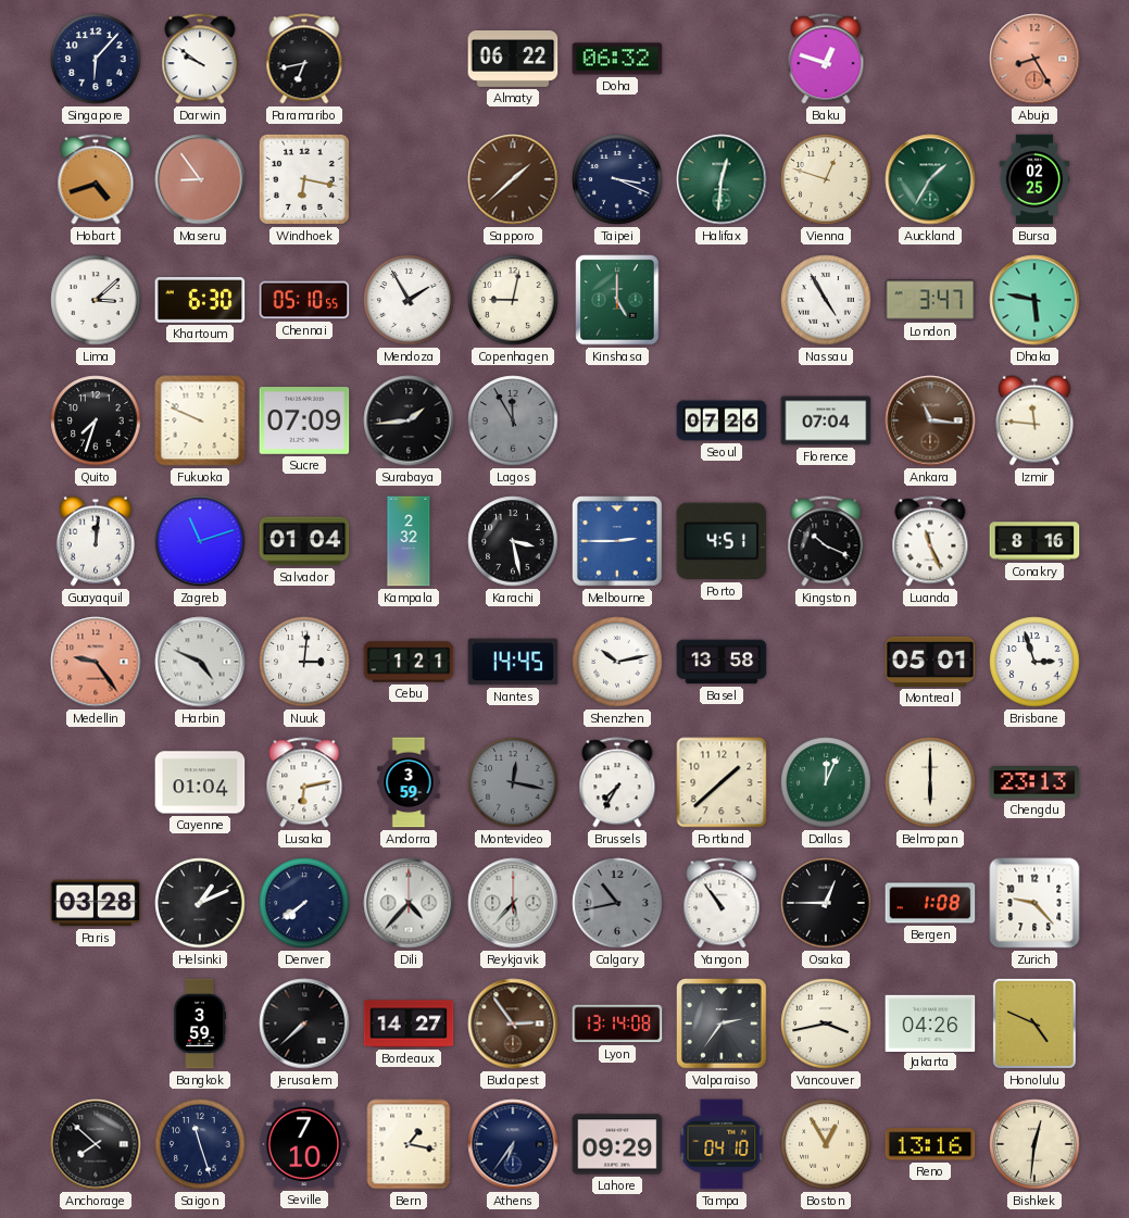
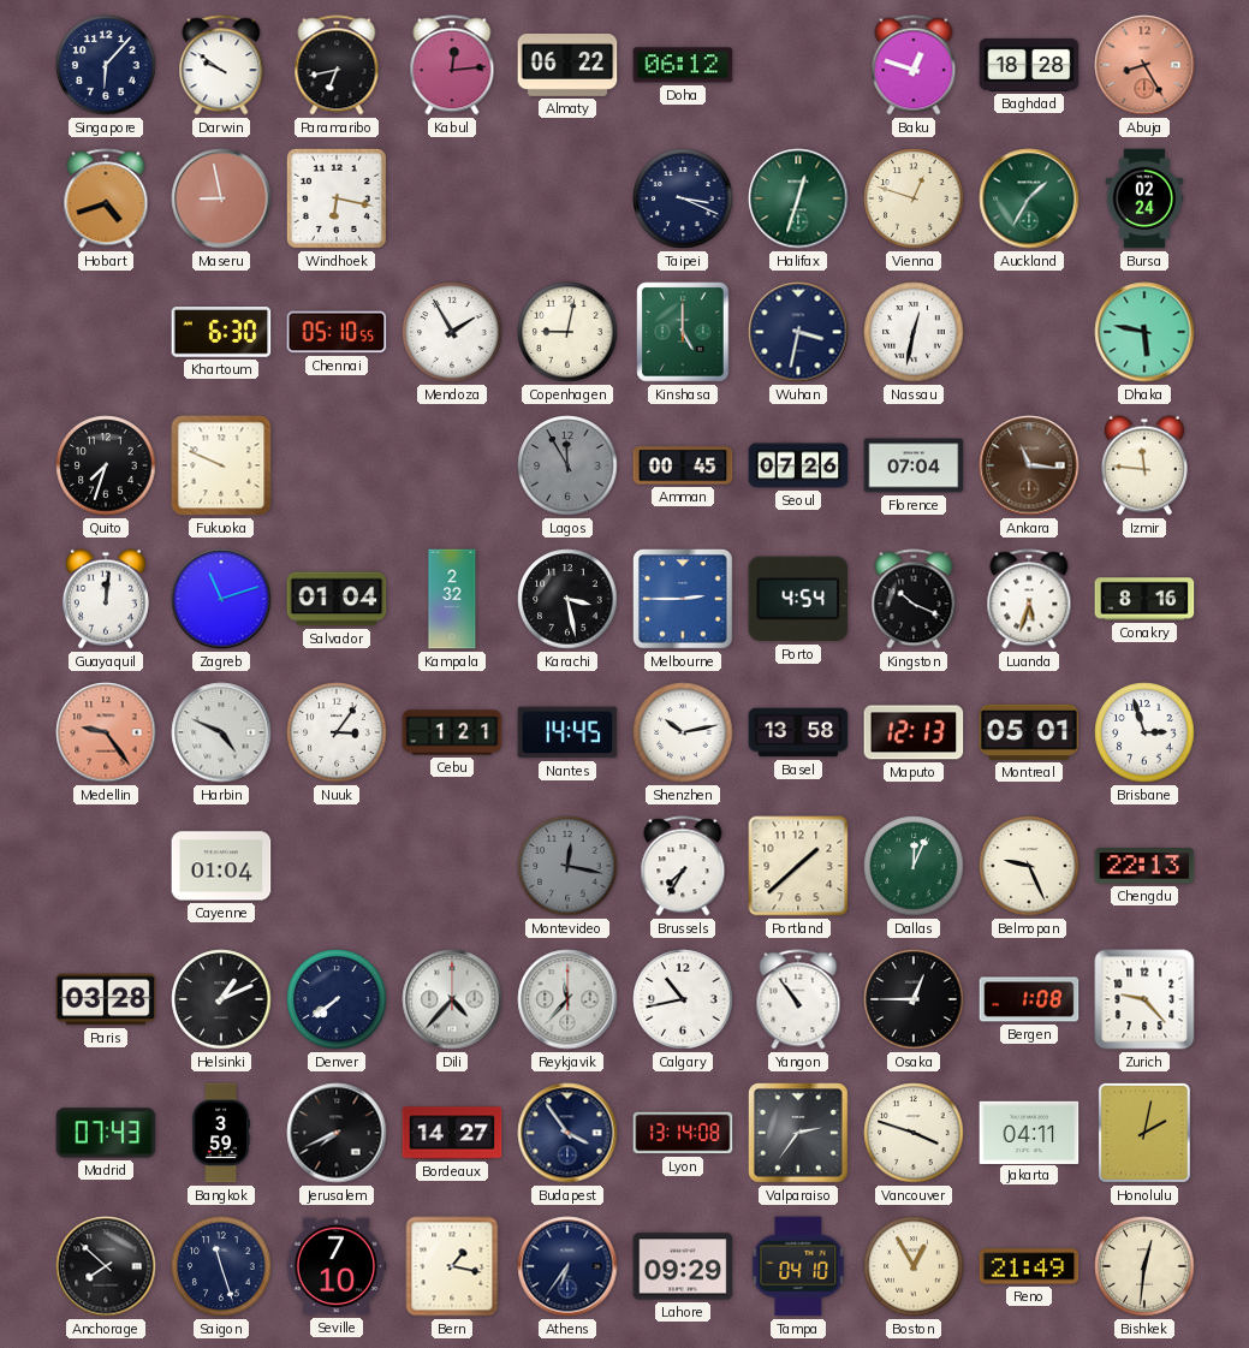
Kabul: none -> 12:14 (452, 65)
Doha: 06:32 -> 06:12 (683, 65)
Baghdad: none -> 18:28 (1029, 65)
Maseru: 8:54 -> 8:58 (221, 198)
Sapporo: 1:38 -> none (513, 179)
Halifax: 12:31 -> 12:33 (798, 198)
Bursa: 02:25 -> 02:24 (1144, 198)
Lima: 3:08 -> none (96, 300)
Wuhan: none -> 3:32 (798, 332)
Nassau: 4:55 -> 12:32 (914, 332)
London: 3:47 -> none (930, 300)
Sucre: 07:09 -> none (304, 420)
Surabaya: 1:44 -> none (409, 420)
Amman: none -> 00:45 (683, 465)
Porto: 4:51 -> 4:54 (798, 599)
Luanda: 11:26 -> 5:33 (1029, 599)
Nuuk: 3:01 -> 3:06 (337, 732)
Maputo: none -> 12:13 (914, 732)
Lusaka: 6:13 -> none (304, 782)
Andorra: 3:59 -> none (409, 782)
Belmopan: 6:00 -> 9:26 (1029, 866)
Chengdu: 23:13 -> 22:13 (1144, 867)
Reykjavik: 5:37 -> 11:37 (567, 999)
Calgary dial: grey -> white (683, 999)
Madrid: none -> 07:43 (106, 1133)
Jerusalem: 7:38 -> 7:41 (337, 1133)
Budapest: 2:54 -> 3:54 (567, 1133)
Budapest dial: brown -> navy (567, 1133)
Vancouver: 3:43 -> 3:48 (914, 1133)
Jakarta: 04:26 -> 04:11 (1029, 1132)
Honolulu: 4:49 -> 2:02 (1144, 1133)
Reno: 13:16 -> 21:49 (1029, 1266)
